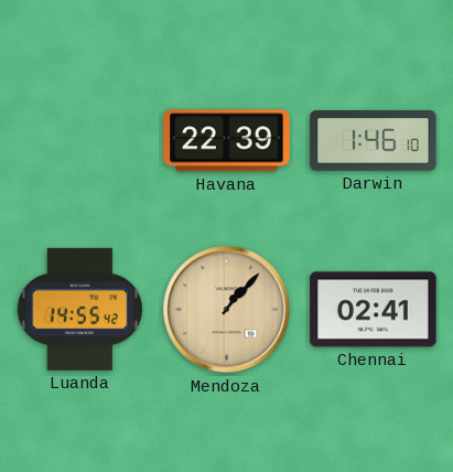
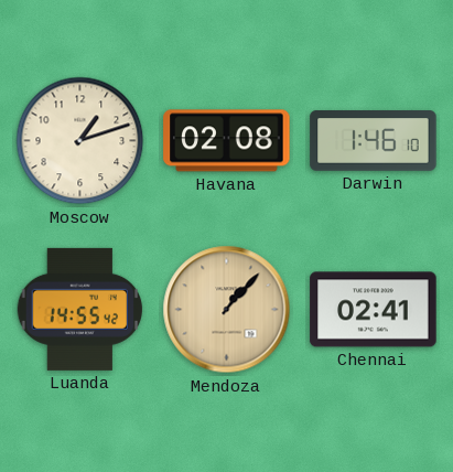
Moscow: none -> 1:12 (80, 141)
Havana: 22:39 -> 02:08 (227, 141)
